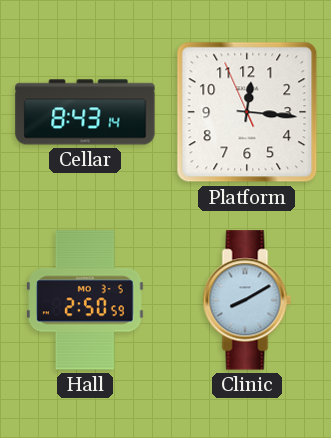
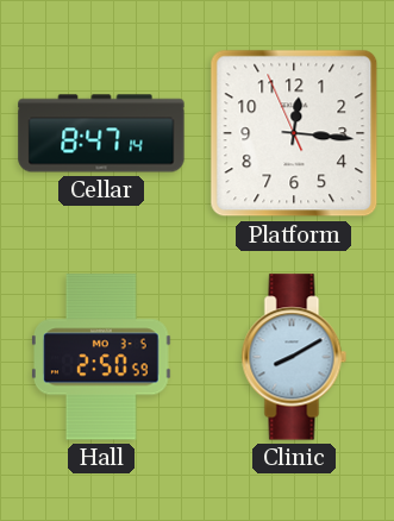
Cellar: 8:43 -> 8:47 (101, 133)
